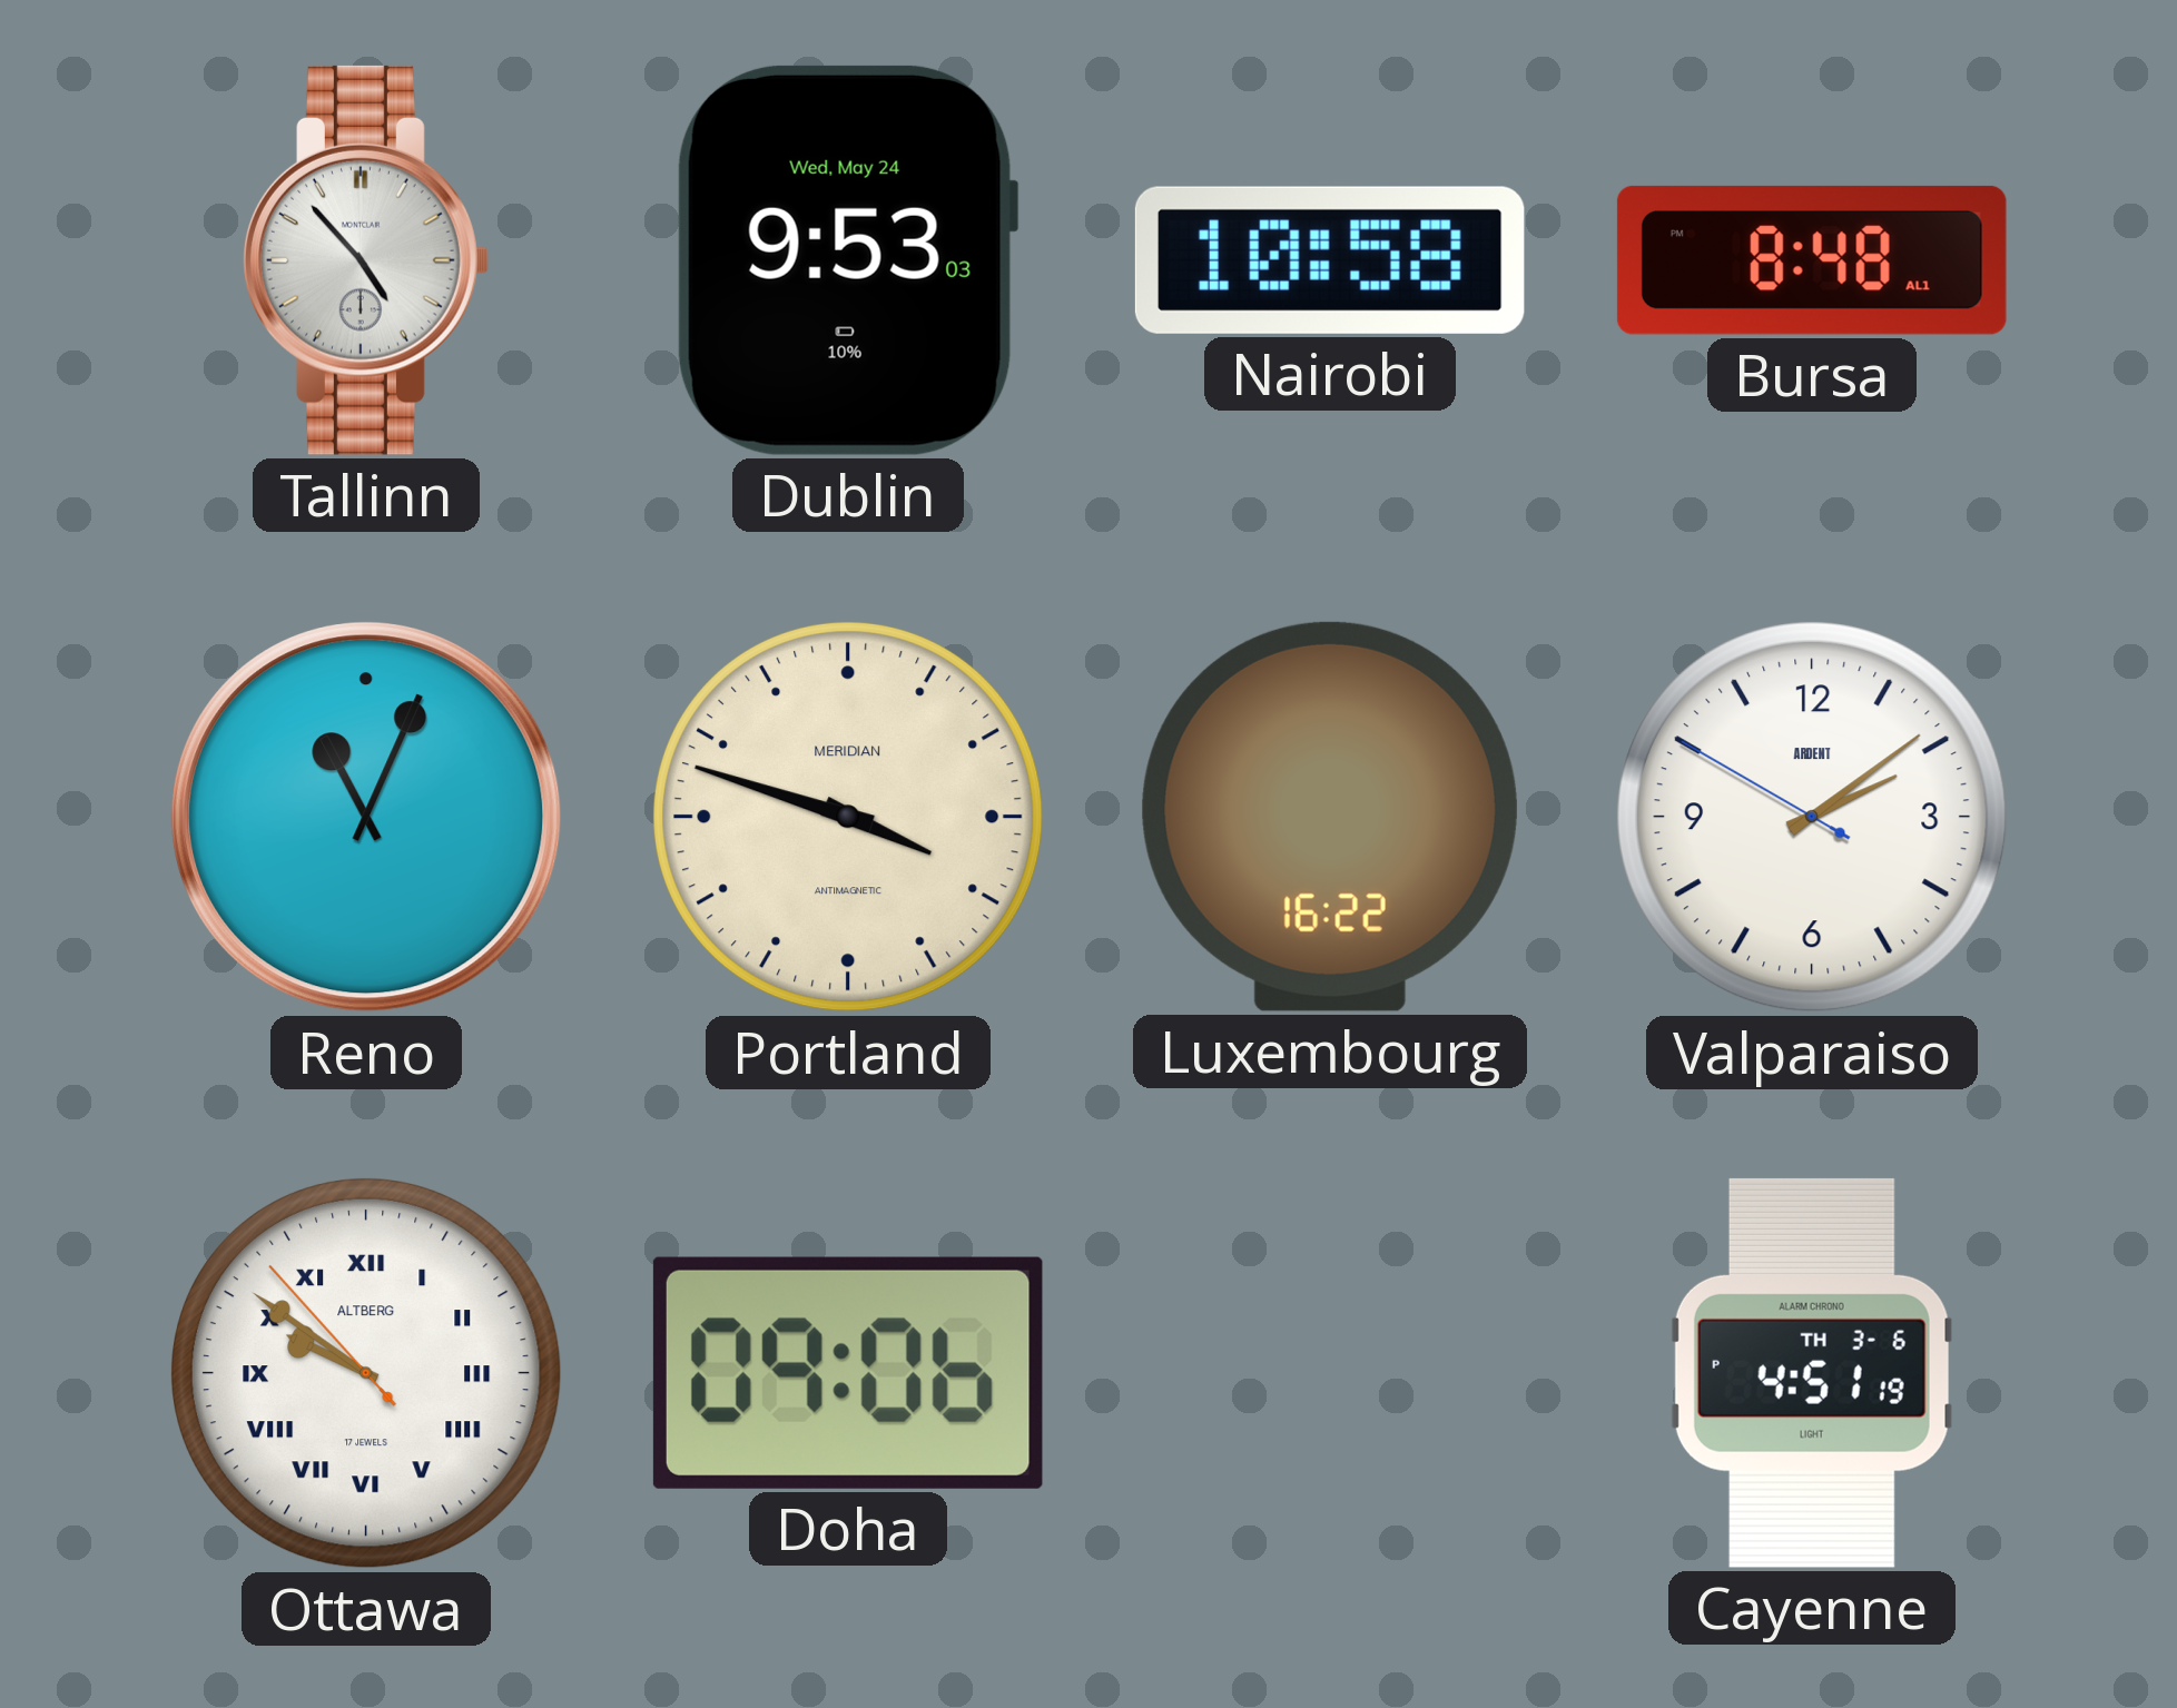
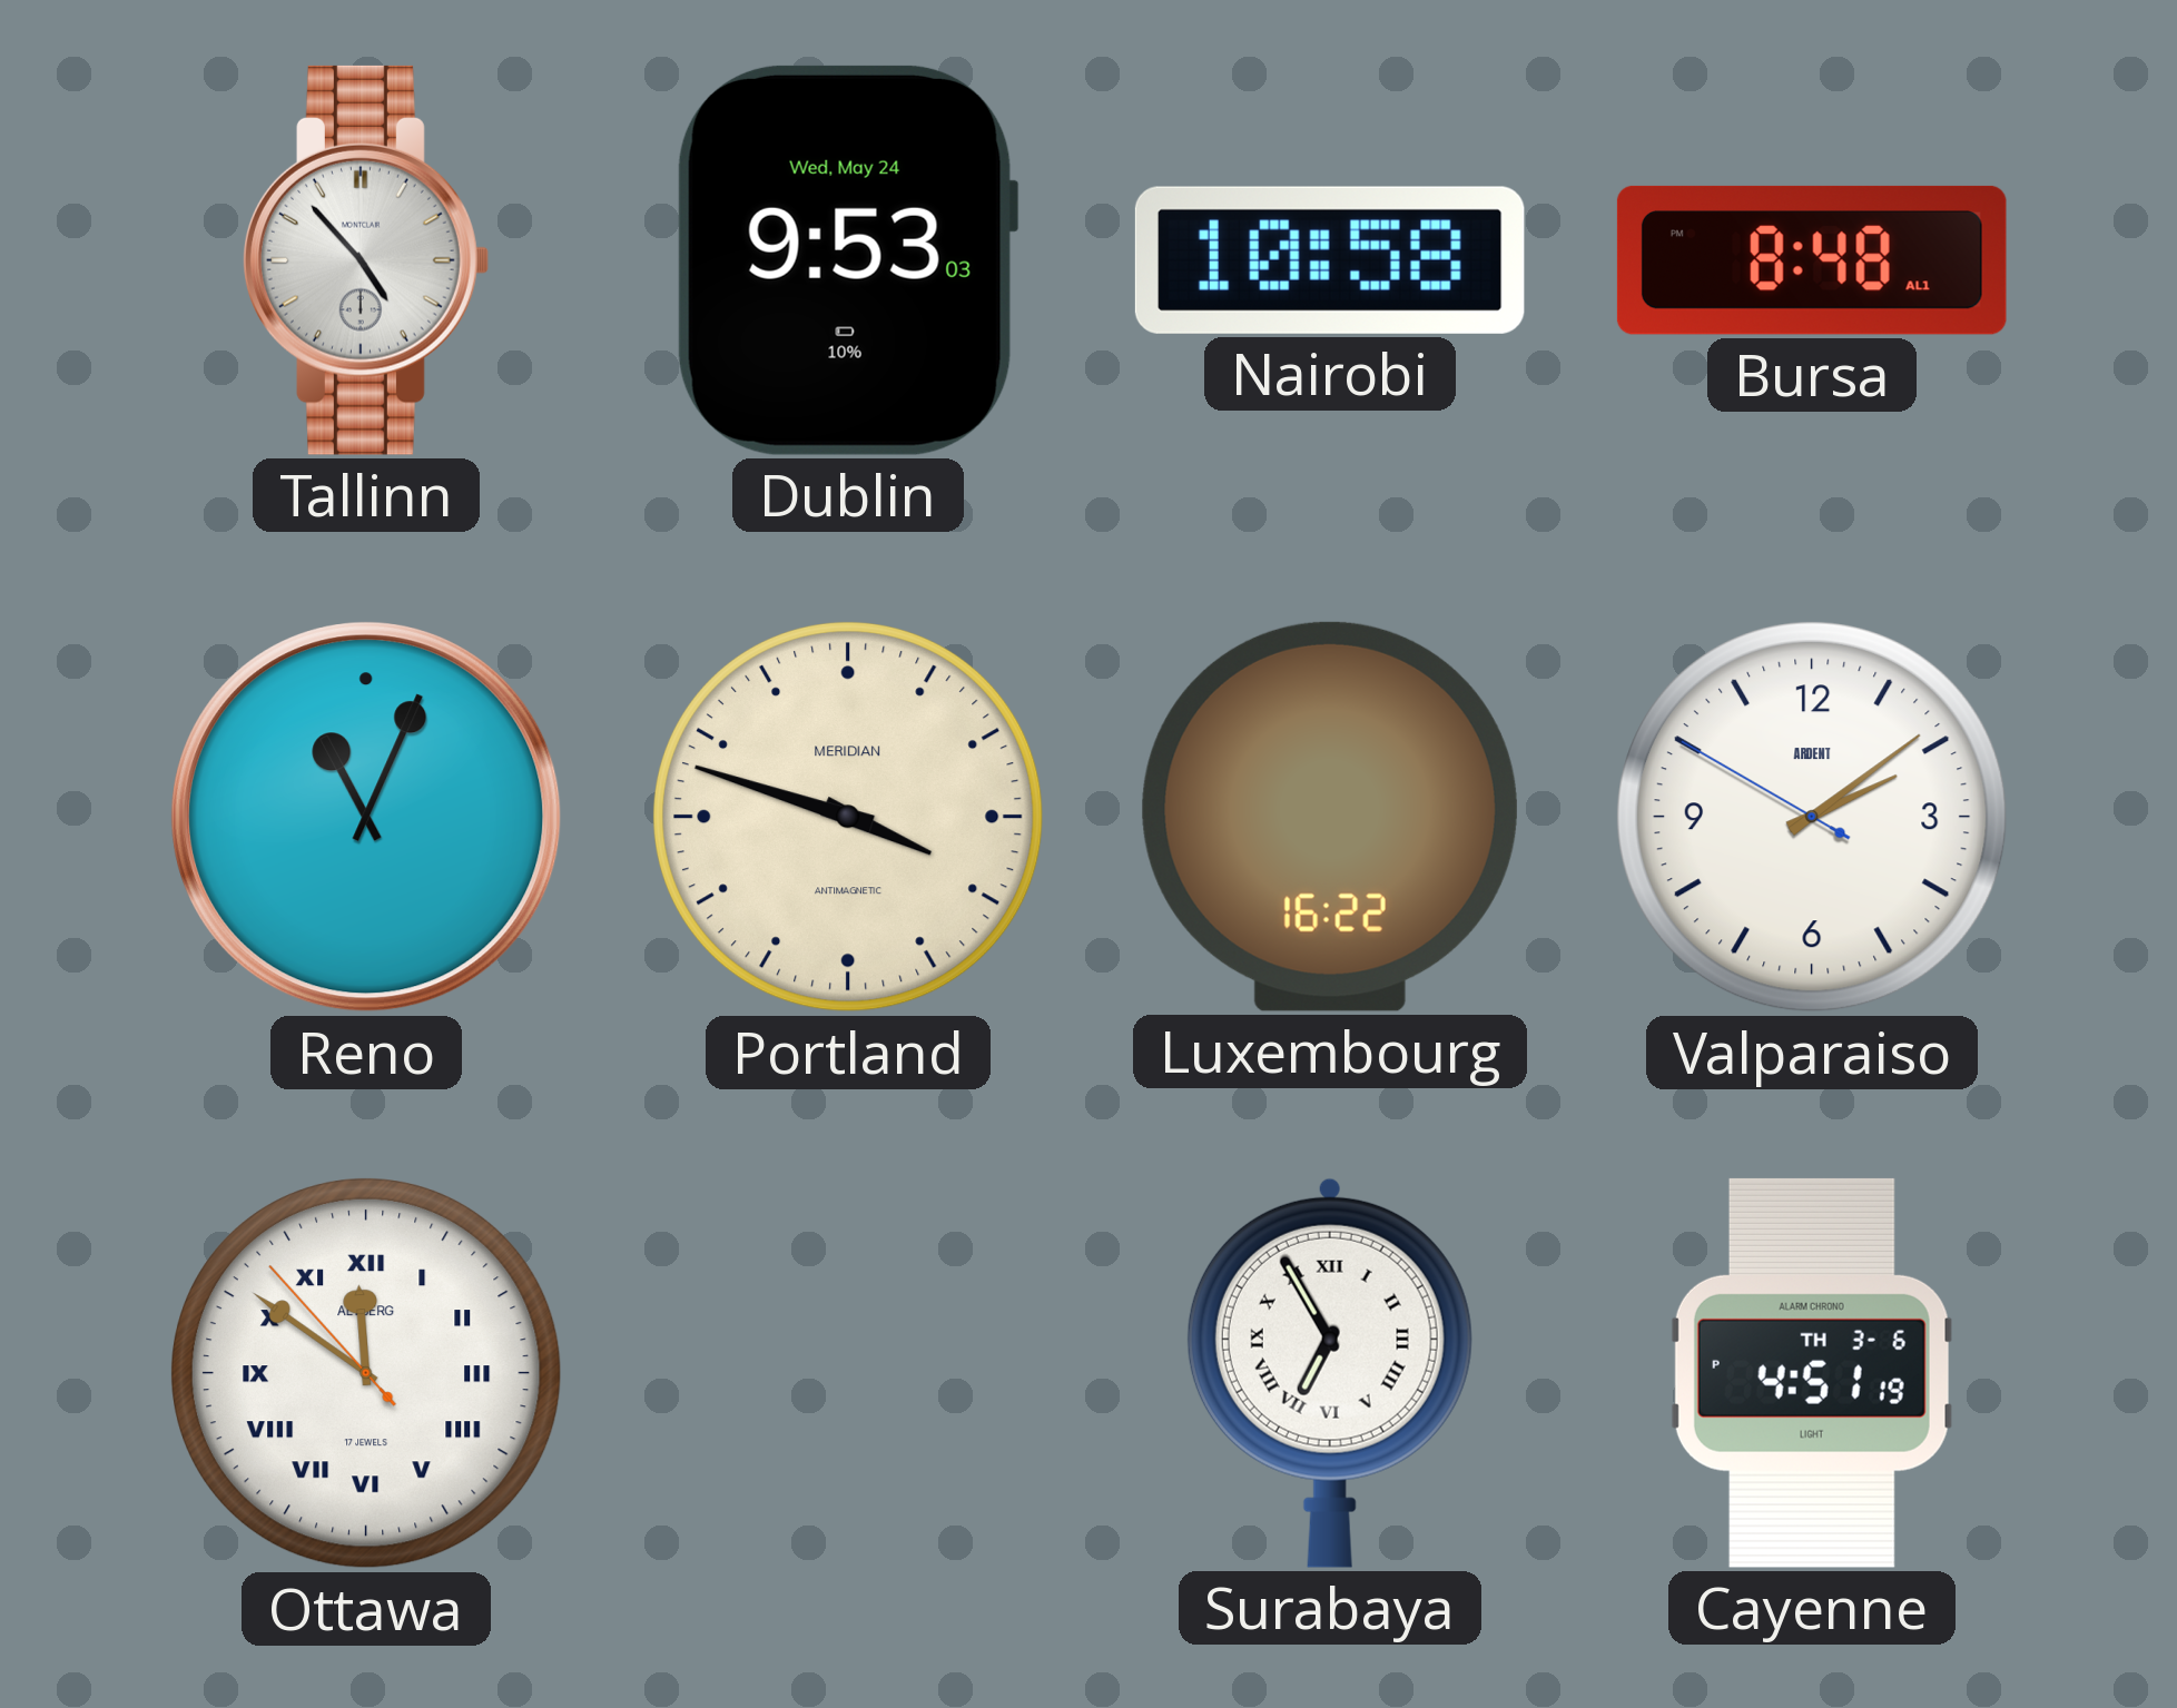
Ottawa: 9:50 -> 11:50 (367, 1374)
Doha: 09:06 -> none (848, 1373)
Surabaya: none -> 6:55 (1330, 1373)
